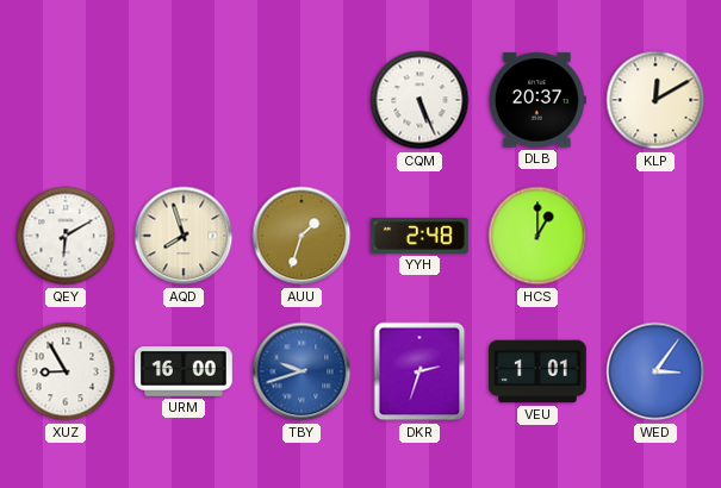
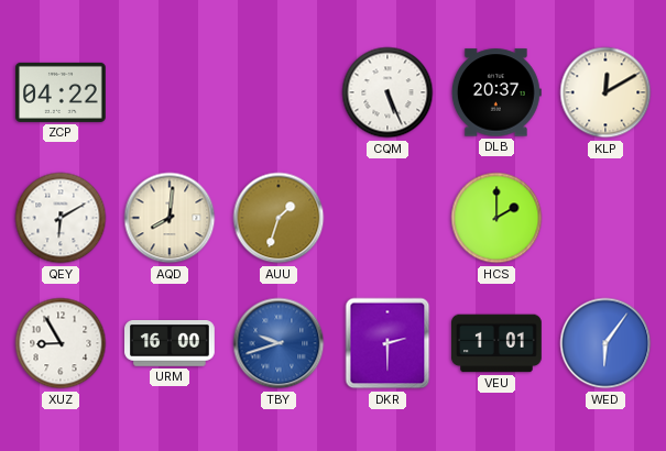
ZCP: none -> 04:22 (62, 92)
AQD: 7:57 -> 8:01 (170, 218)
YYH: 2:48 -> none (421, 236)
HCS: 1:00 -> 2:00 (496, 218)
DKR: 2:33 -> 2:30 (387, 343)
WED: 3:06 -> 6:06 (605, 343)
